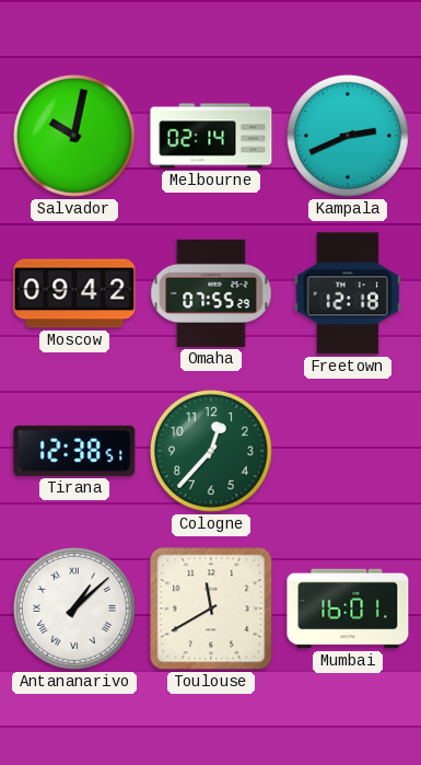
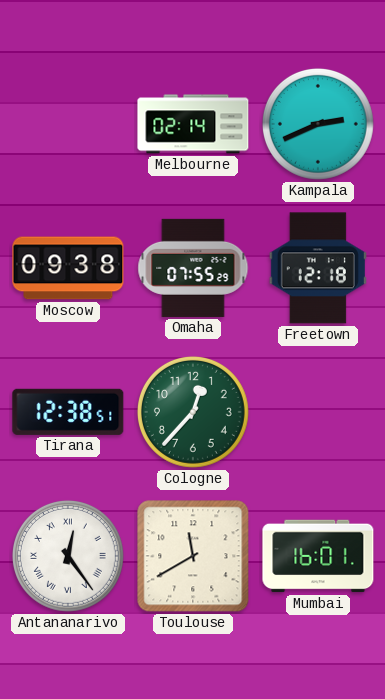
Salvador: 10:02 -> none (74, 136)
Moscow: 09:42 -> 09:38 (68, 268)
Antananarivo: 1:08 -> 12:24 (68, 556)
